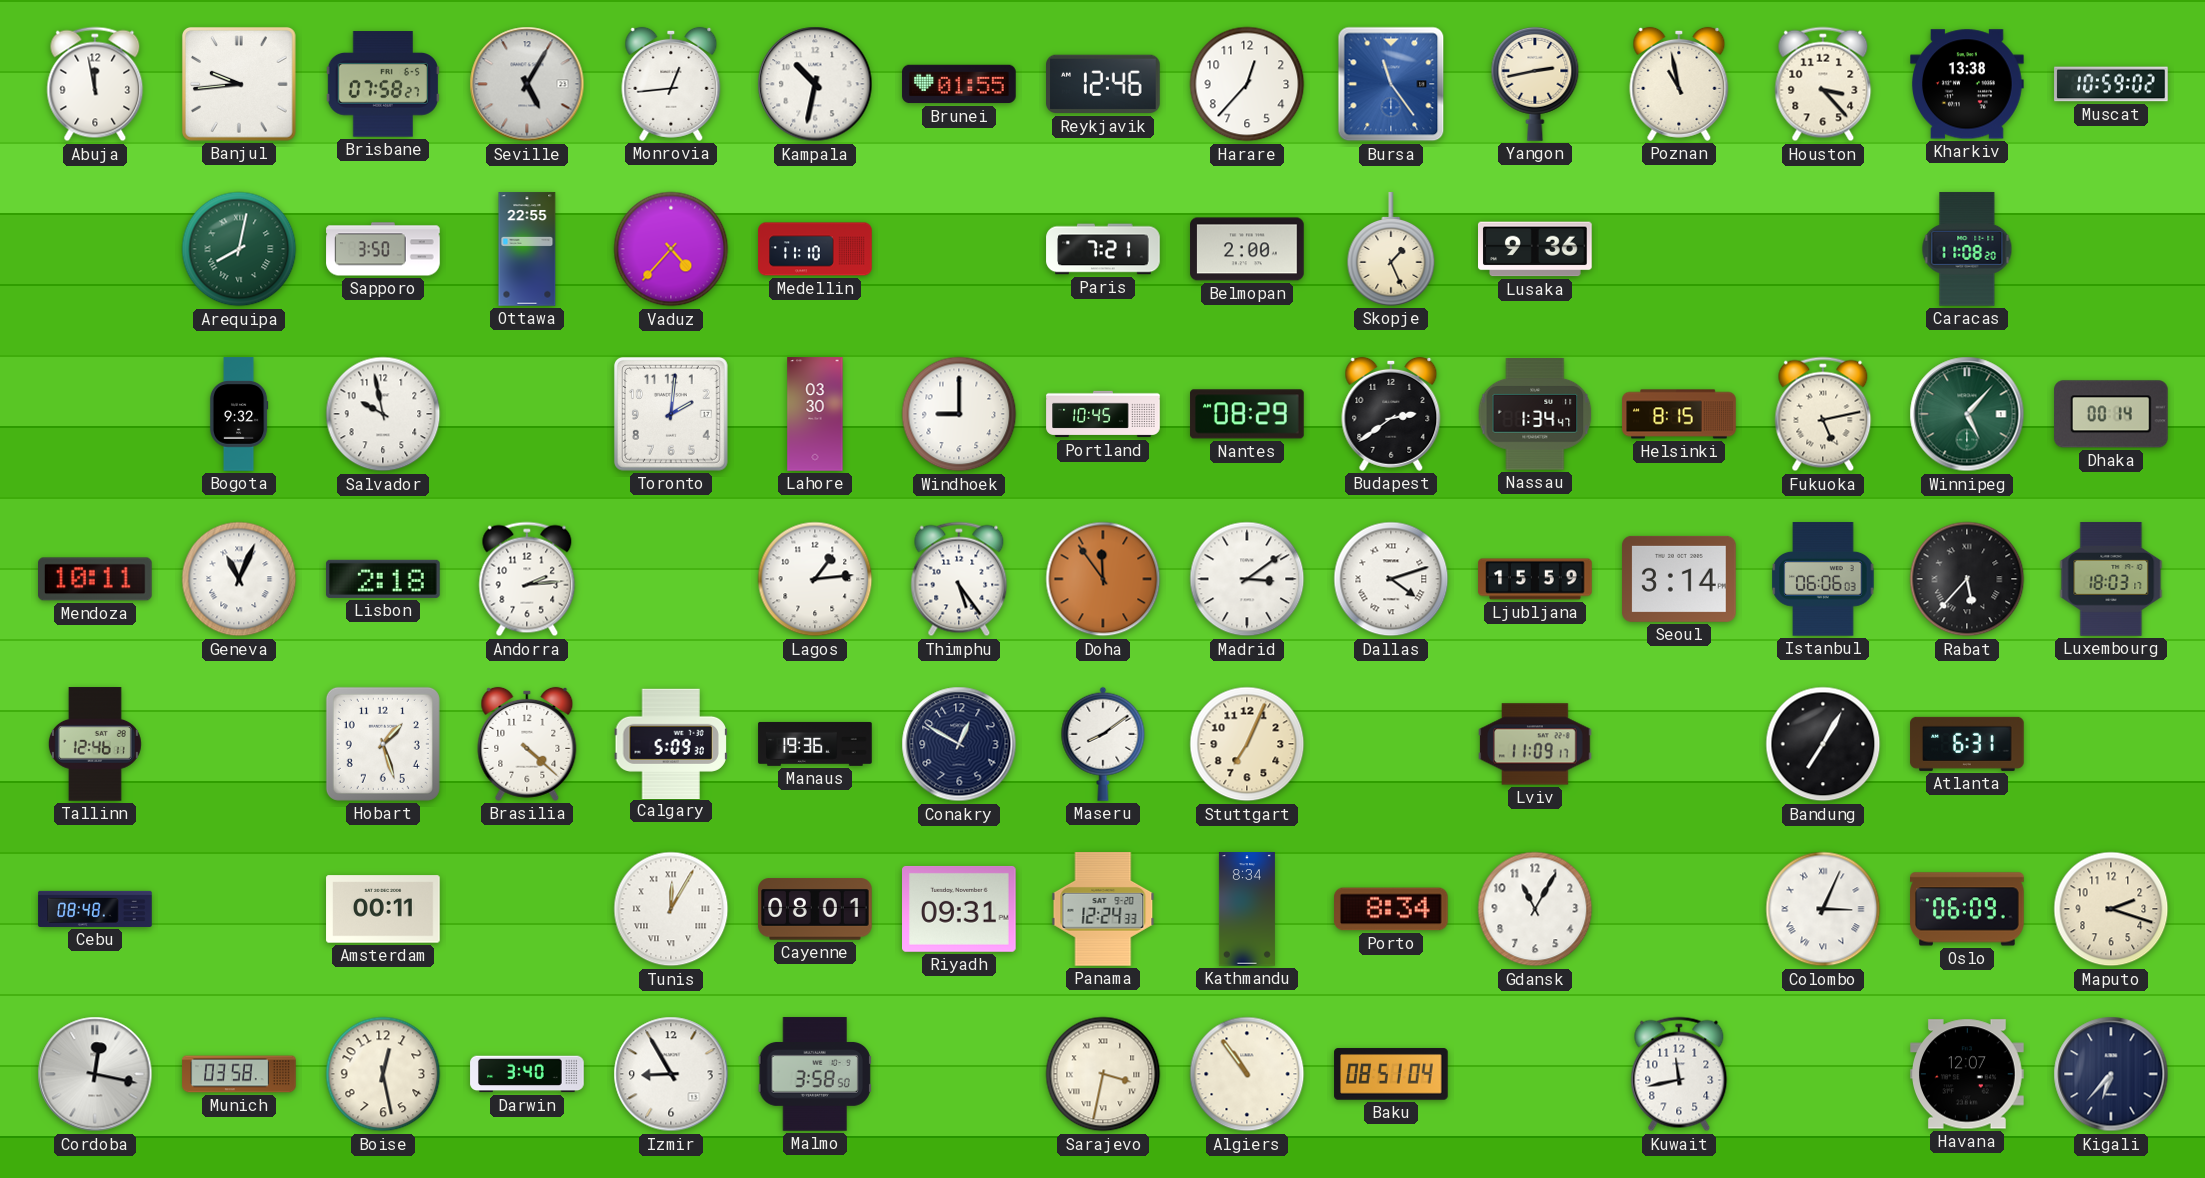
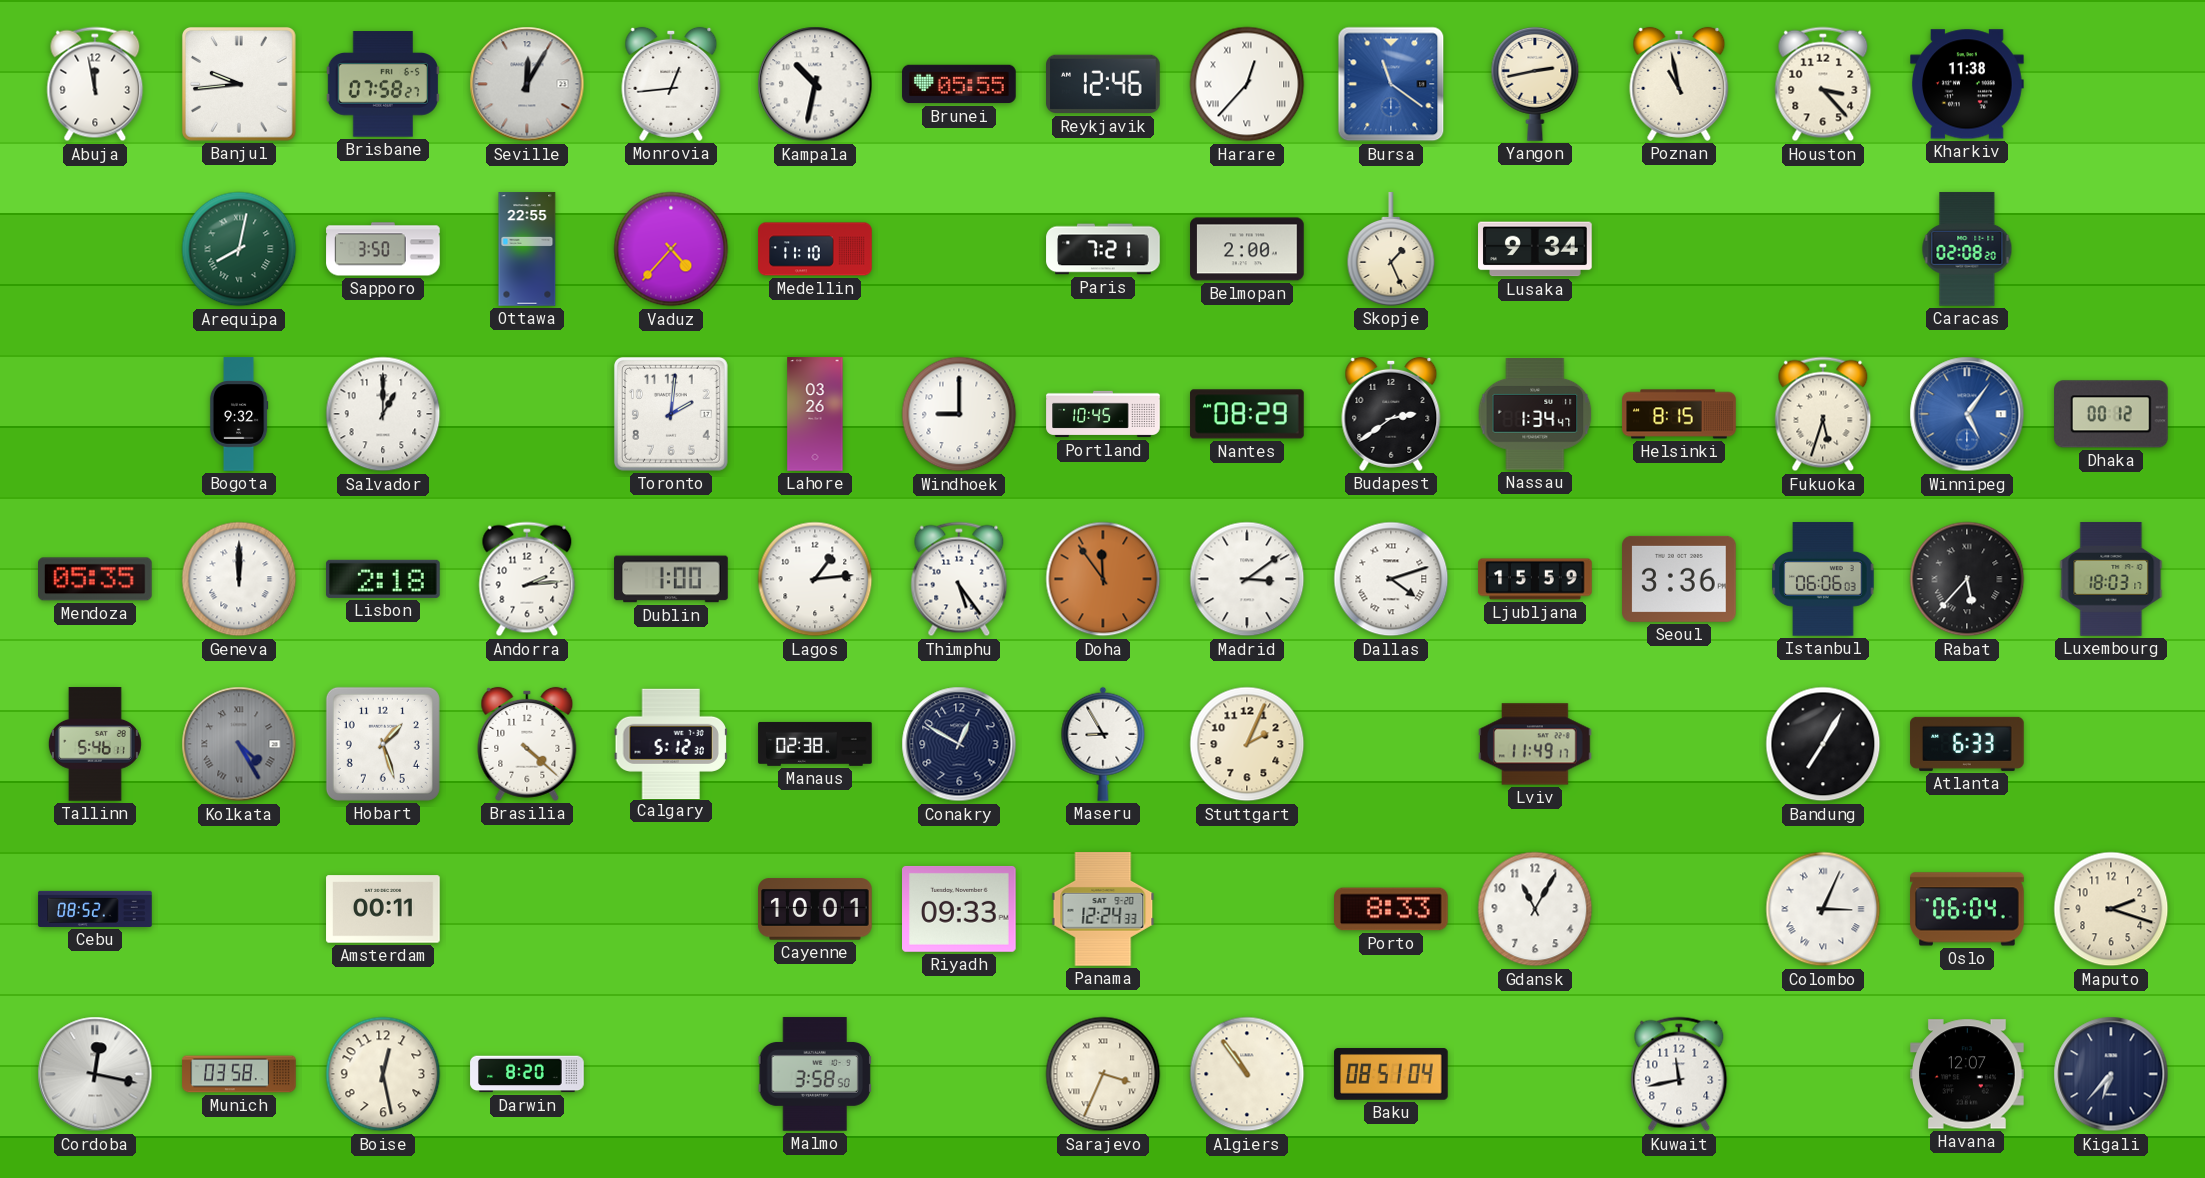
Seville: 5:05 -> 12:05 (527, 84)
Brunei: 01:55 -> 05:55 (959, 84)
Harare numerals: Arabic -> Roman (1247, 84)
Bursa: 11:24 -> 11:21 (1391, 84)
Kharkiv: 13:38 -> 11:38 (1967, 84)
Muscat: 10:59 -> none (2111, 84)
Lusaka: 9:36 -> 9:34 (1535, 249)
Caracas: 11:08 -> 02:08 (1967, 249)
Salvador: 9:58 -> 1:00 (383, 414)
Lahore: 03:30 -> 03:26 (815, 414)
Fukuoka: 5:13 -> 5:33 (1823, 414)
Winnipeg: 5:07 -> 5:06 (1967, 414)
Winnipeg dial: green -> blue (1967, 414)
Dhaka: 00:14 -> 00:12 (2112, 414)
Mendoza: 10:11 -> 05:35 (96, 579)
Geneva: 11:04 -> 12:00 (239, 579)
Dublin: none -> 1:00 (671, 579)
Seoul: 3:14 -> 3:36 (1679, 579)
Tallinn: 12:46 -> 5:46 (95, 744)
Kolkata: none -> 4:25 (239, 744)
Calgary: 5:09 -> 5:12 (671, 743)
Manaus: 19:36 -> 02:38 (815, 744)
Maseru: 8:09 -> 8:55 (1103, 744)
Stuttgart: 7:04 -> 2:04 (1247, 744)
Lviv: 11:09 -> 11:49 (1535, 744)
Atlanta: 6:31 -> 6:33 (1967, 744)
Cebu: 08:48 -> 08:52 (95, 909)
Tunis: 12:05 -> none (671, 909)
Cayenne: 08:01 -> 10:01 (815, 909)
Riyadh: 09:31 -> 09:33 (960, 909)
Kathmandu: 8:34 -> none (1247, 909)
Porto: 8:34 -> 8:33 (1392, 909)
Oslo: 06:09 -> 06:04 (1967, 909)
Darwin: 3:40 -> 8:20 (527, 1074)
Izmir: 8:55 -> none (671, 1074)
Sarajevo: 3:32 -> 3:34 (1103, 1074)
